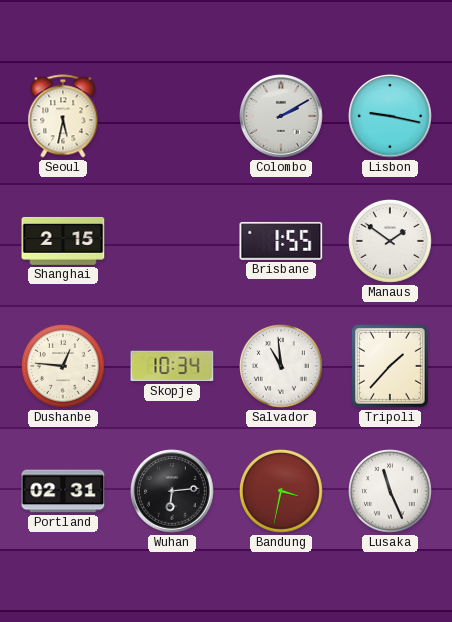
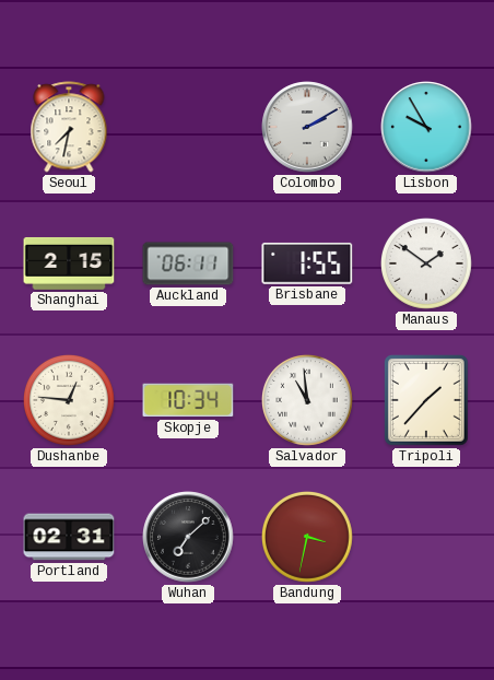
Seoul: 5:32 -> 7:32 (69, 127)
Lisbon: 9:17 -> 9:55 (426, 127)
Auckland: none -> 06:11 (188, 263)
Wuhan: 6:14 -> 7:08 (188, 537)
Lusaka: 11:26 -> none (391, 492)
